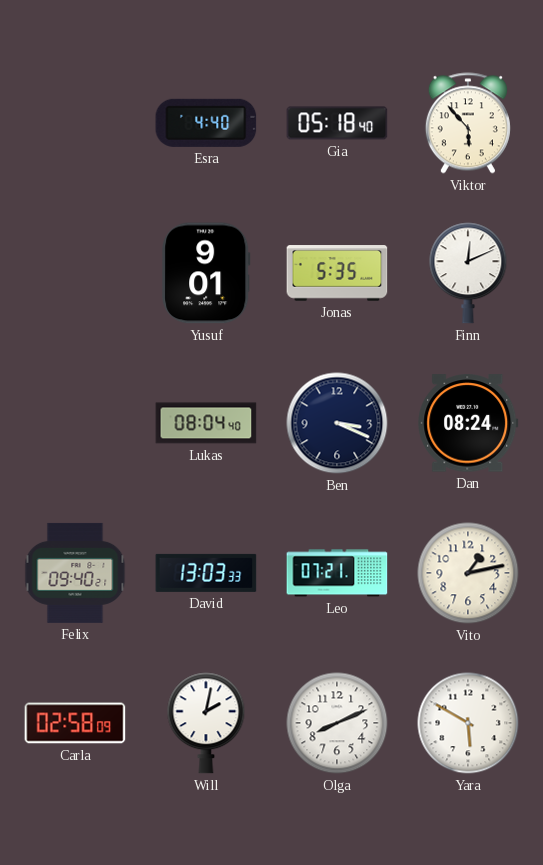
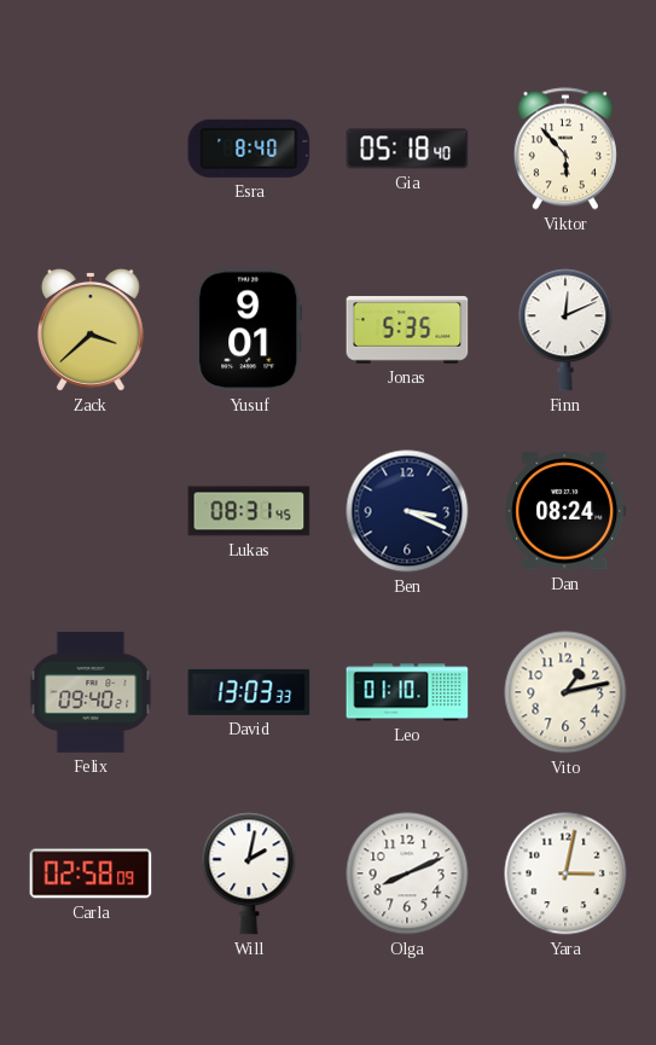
Esra: 4:40 -> 8:40 (249, 149)
Zack: none -> 3:38 (91, 331)
Lukas: 08:04 -> 08:31 (249, 511)
Leo: 07:21 -> 01:10 (407, 692)
Yara: 5:50 -> 3:02 (565, 873)
